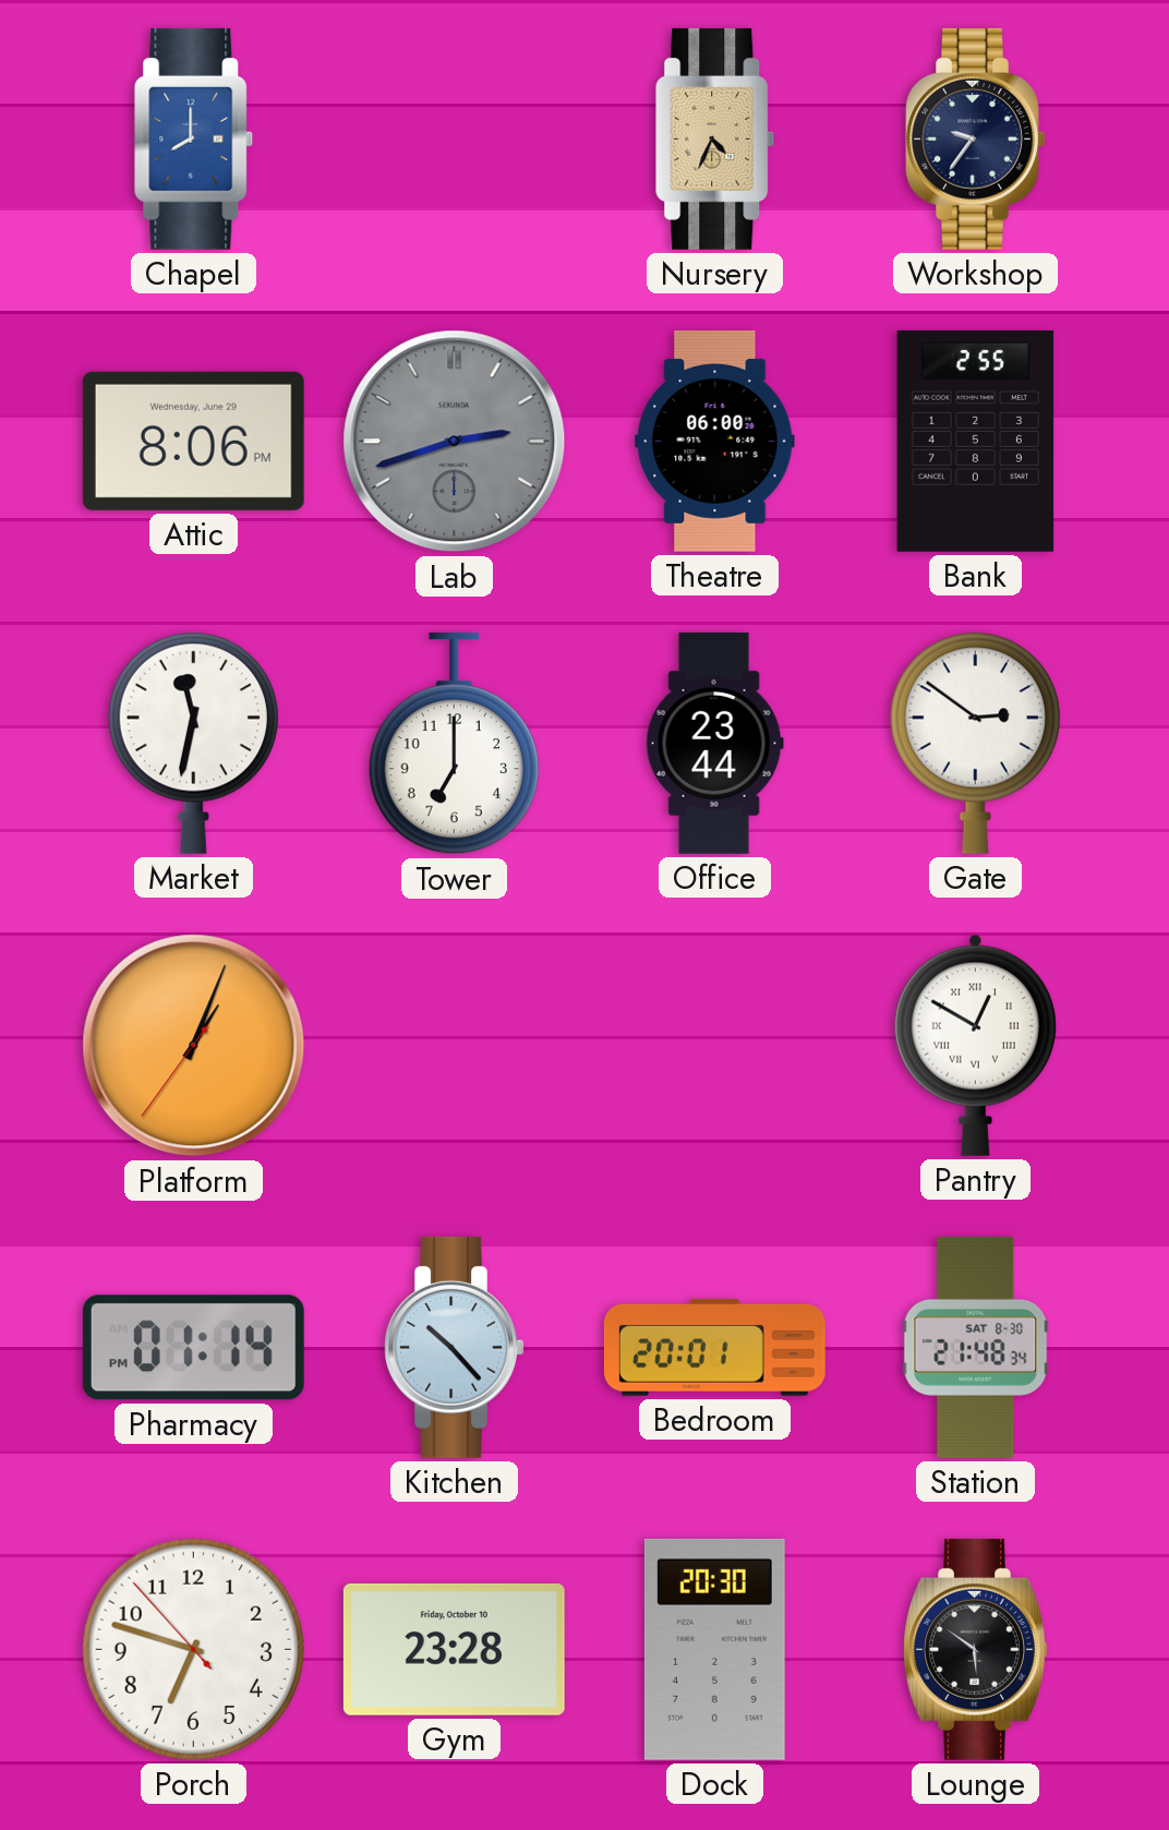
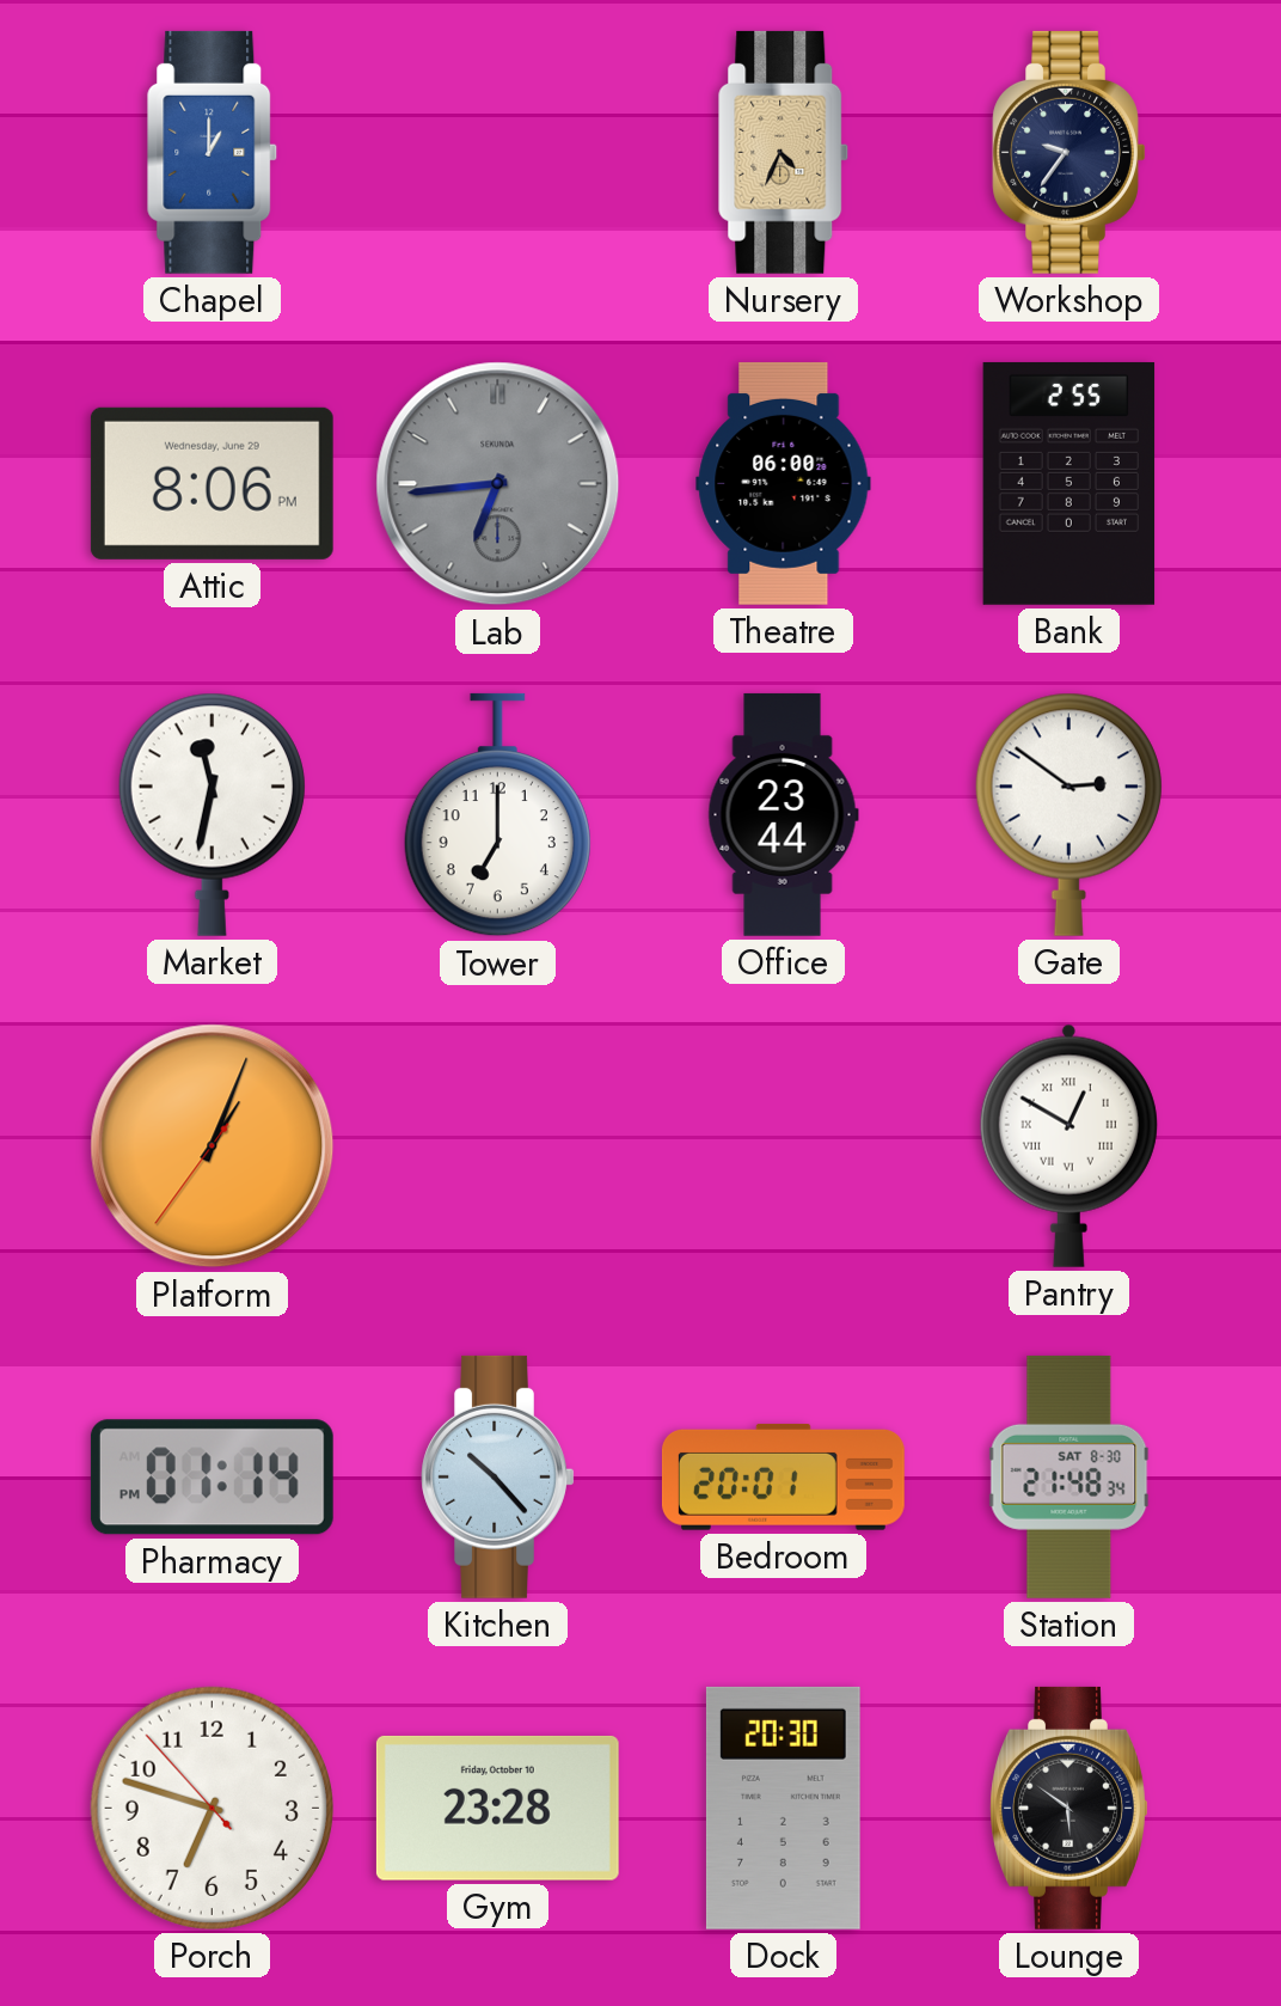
Chapel: 8:00 -> 1:00 (213, 152)
Lab: 2:42 -> 6:44 (498, 484)
